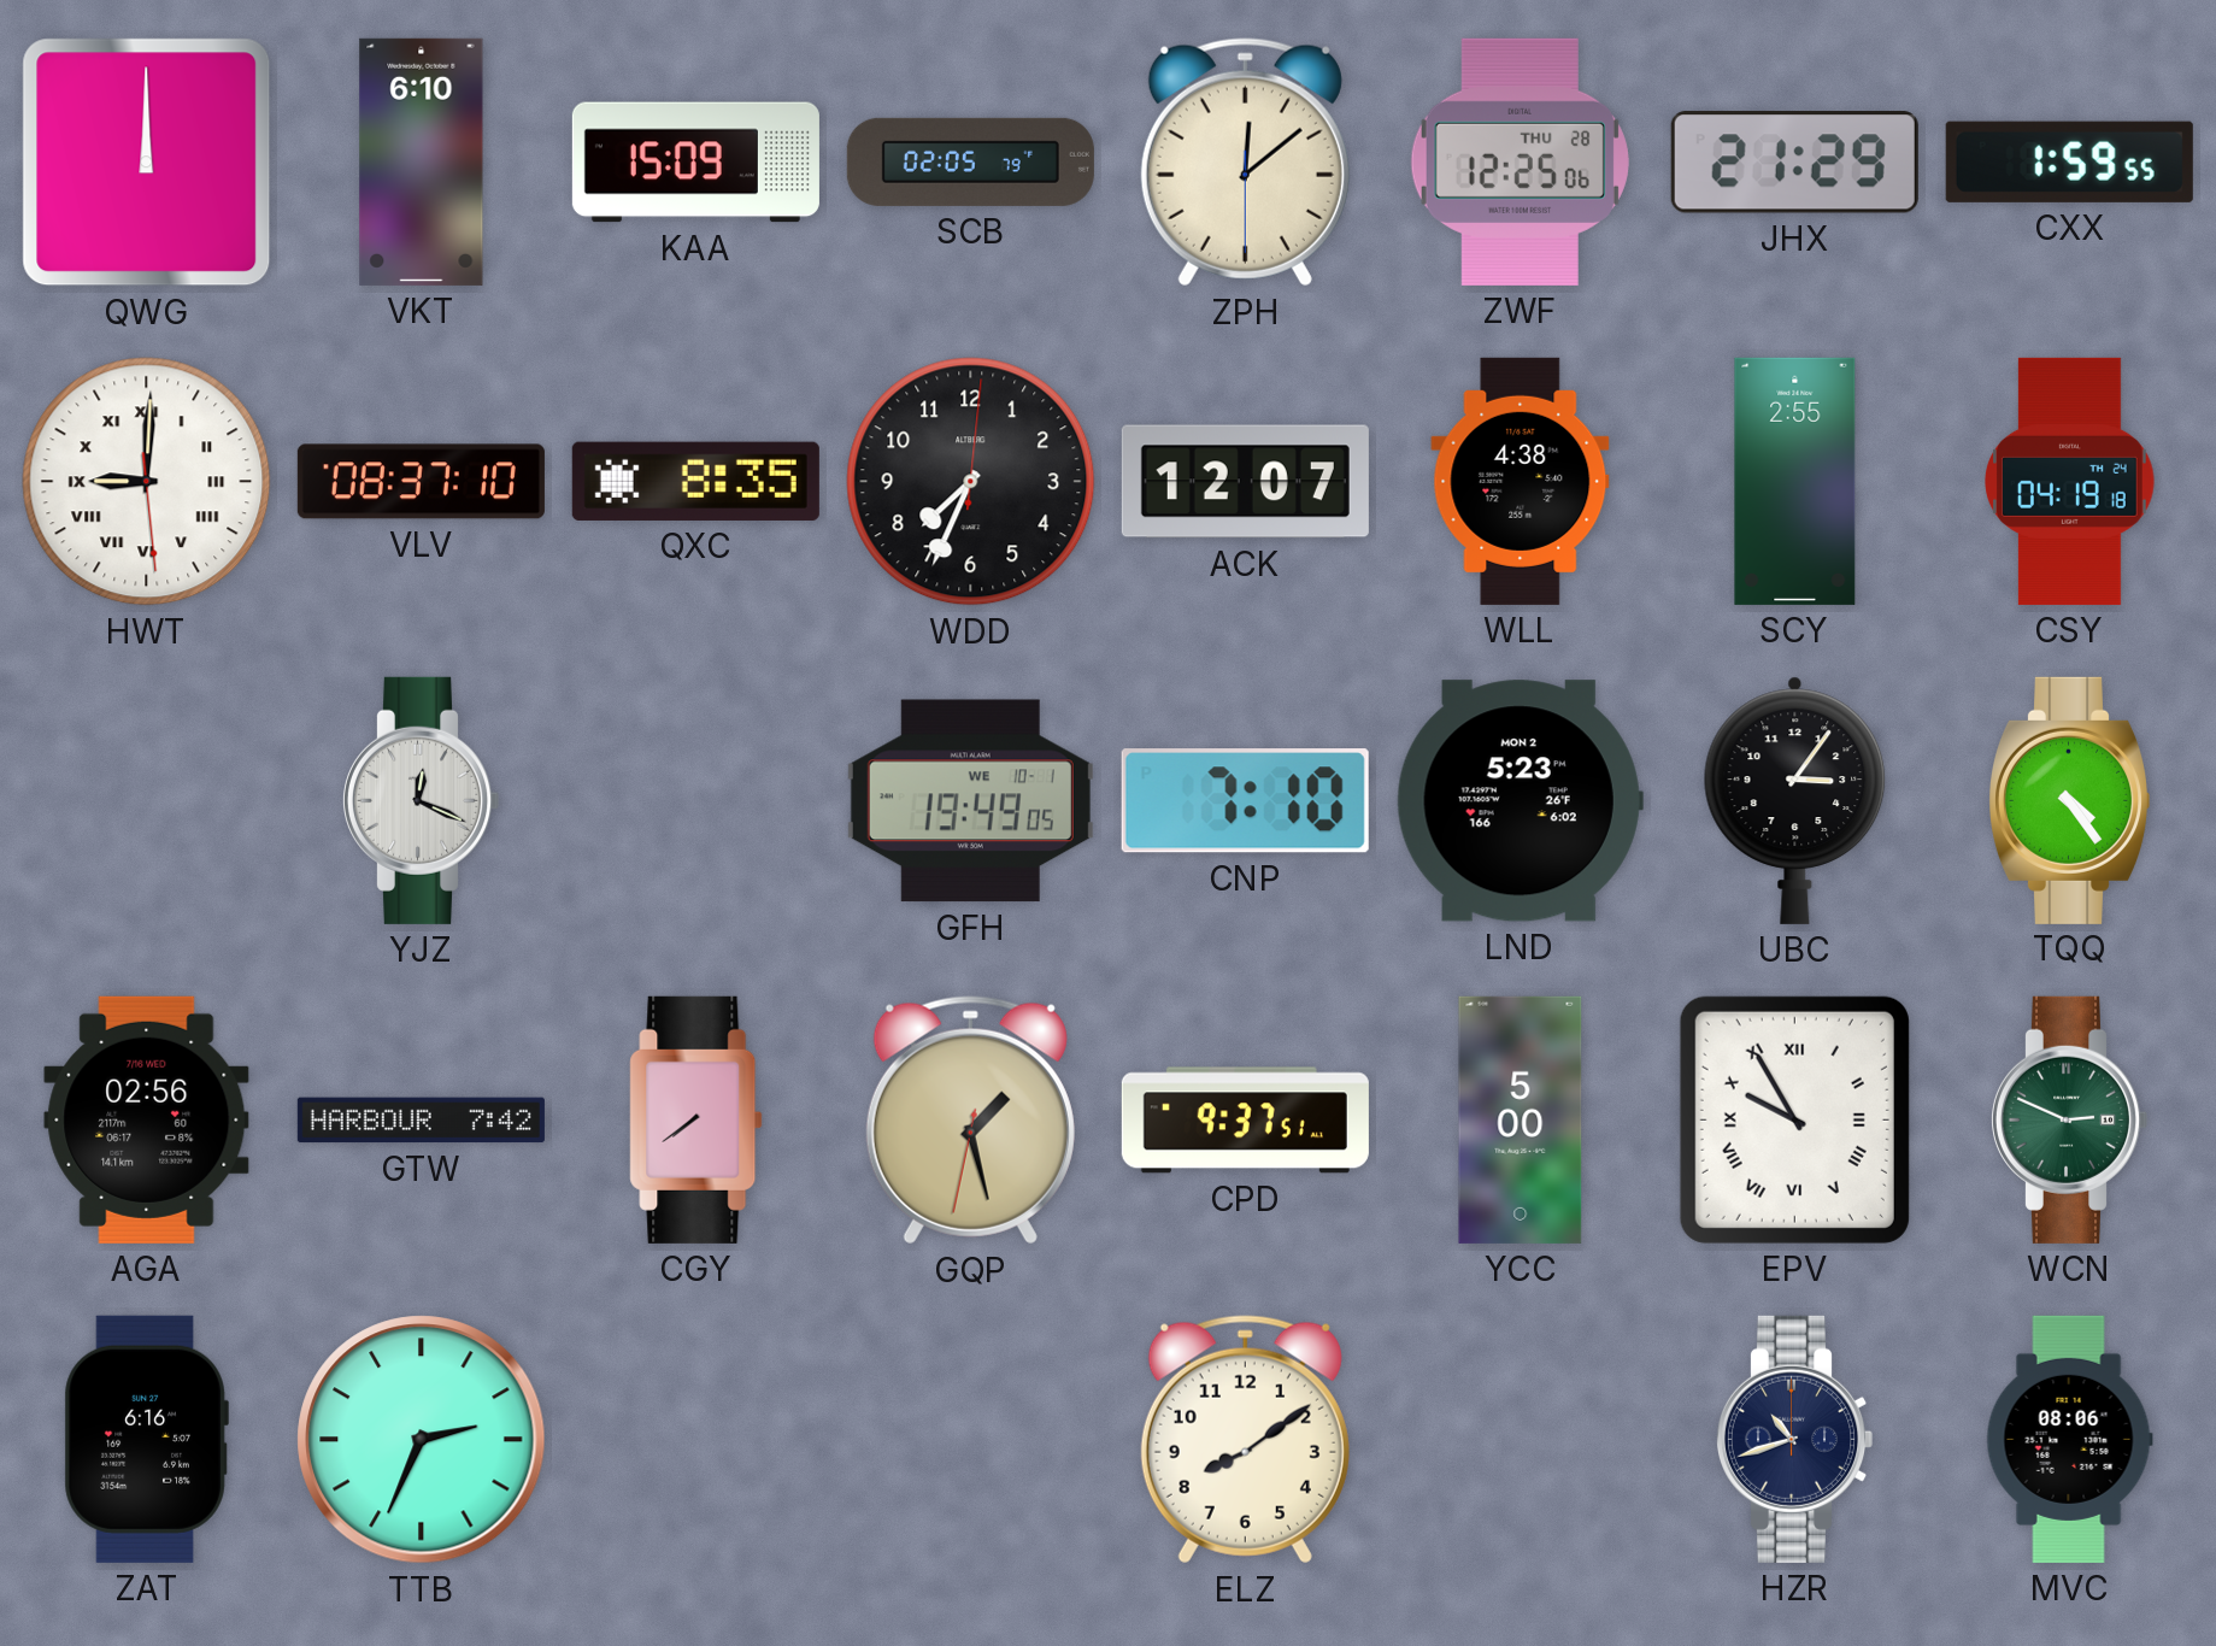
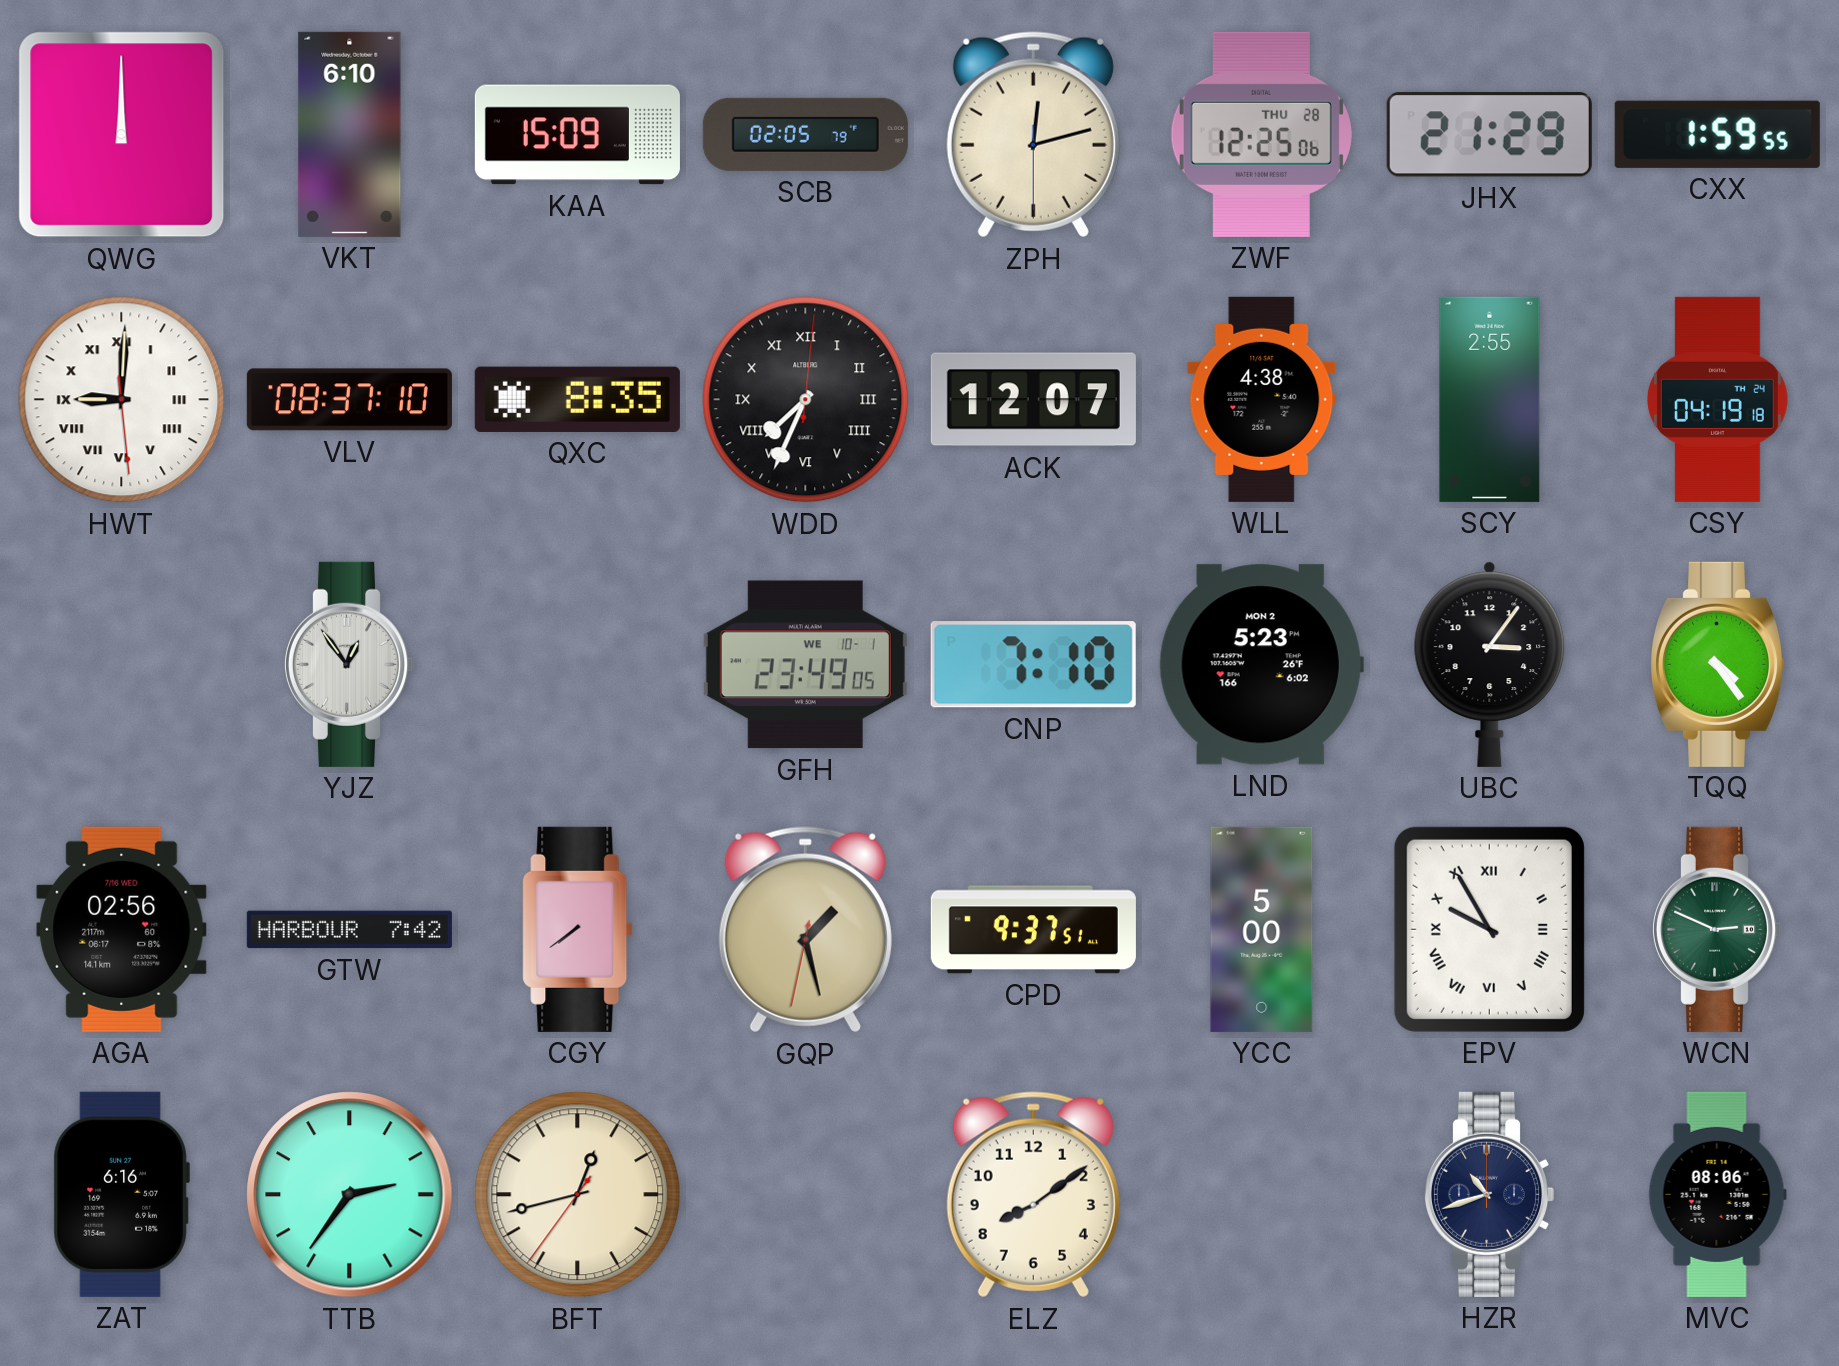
ZPH: 12:08 -> 12:12 (1033, 135)
WDD numerals: Arabic -> Roman (806, 400)
YJZ: 12:19 -> 12:54 (349, 664)
GFH: 19:49 -> 23:49 (805, 665)
TTB: 2:34 -> 2:36 (350, 1195)
BFT: none -> 12:42 (578, 1195)
